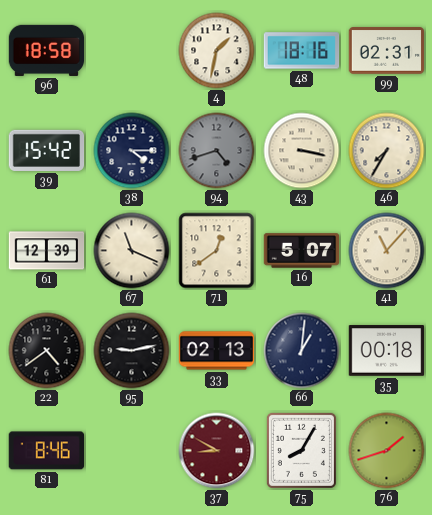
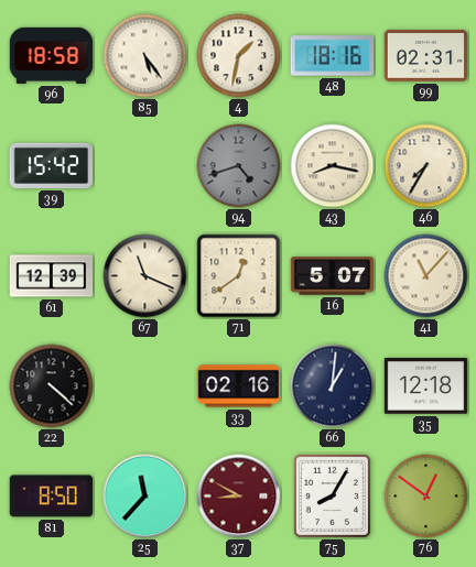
85: none -> 5:24 (145, 56)
38: 4:15 -> none (132, 151)
43: 3:17 -> 8:17 (333, 166)
22: 4:39 -> 4:22 (52, 386)
95: 9:13 -> none (132, 351)
33: 02:13 -> 02:16 (239, 386)
35: 00:18 -> 12:18 (426, 386)
81: 8:46 -> 8:50 (51, 497)
25: none -> 11:37 (145, 497)
76: 1:42 -> 12:51 (426, 497)
